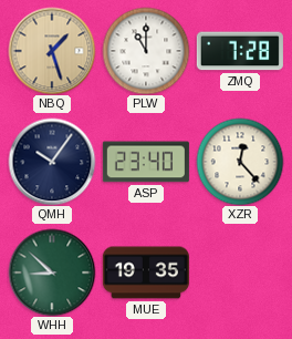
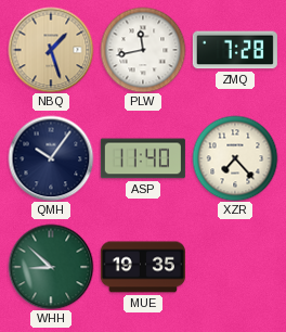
PLW: 11:00 -> 11:43 (143, 50)
ASP: 23:40 -> 11:40 (143, 158)
XZR: 12:23 -> 7:23 (235, 158)
